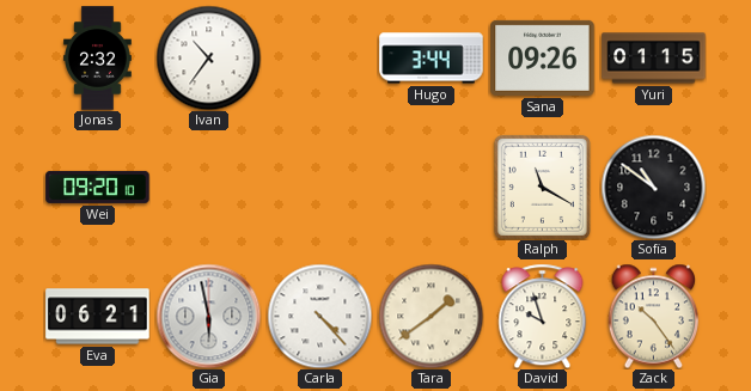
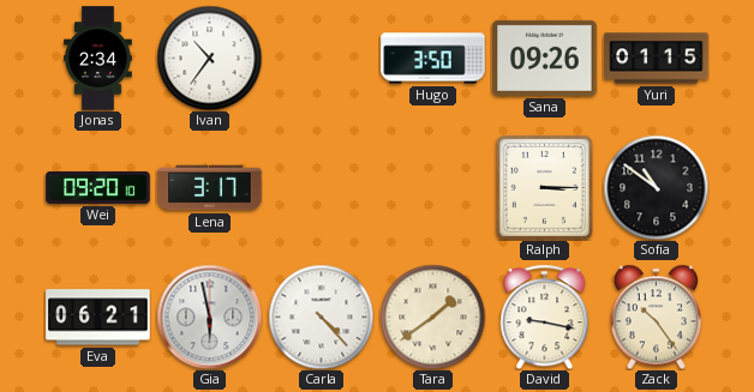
Jonas: 2:32 -> 2:34 (98, 59)
Hugo: 3:44 -> 3:50 (433, 59)
Lena: none -> 3:17 (210, 188)
Ralph: 11:20 -> 3:15 (544, 187)
David: 9:57 -> 9:17 (545, 316)
